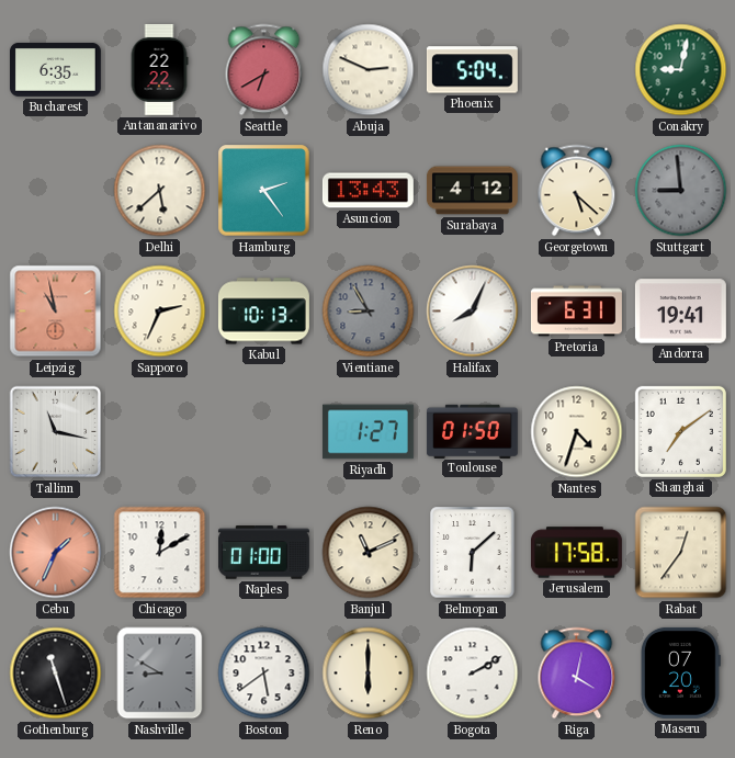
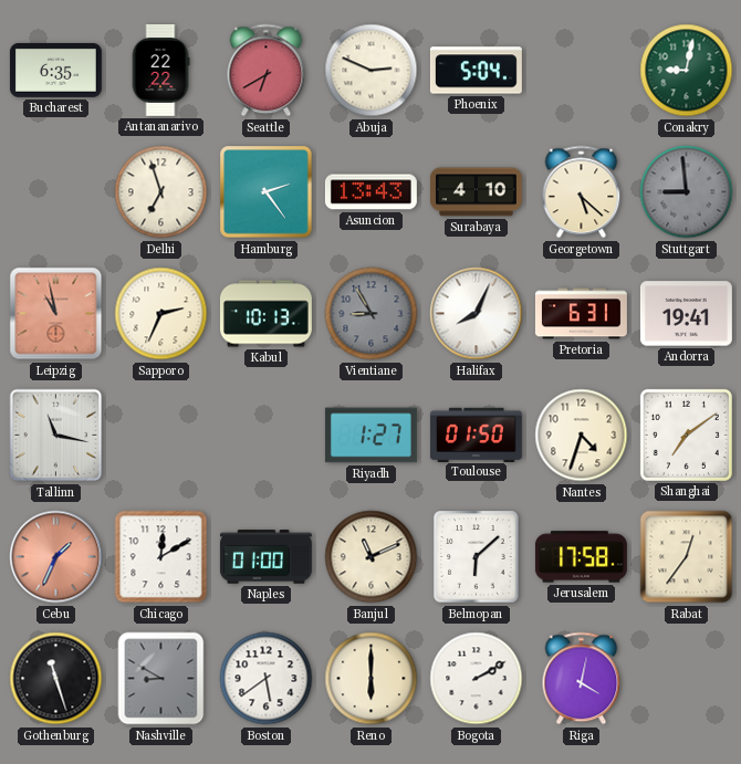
Delhi: 5:38 -> 6:57 (161, 192)
Surabaya: 4:12 -> 4:10 (476, 192)
Maseru: 07:20 -> none (680, 672)
